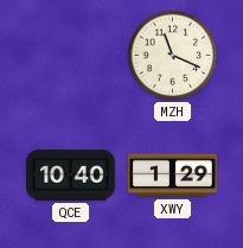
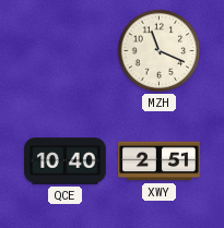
XWY: 1:29 -> 2:51 (160, 161)
